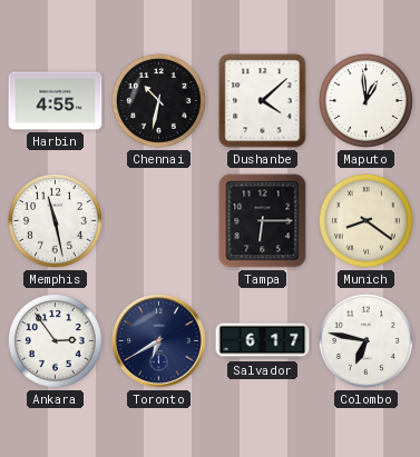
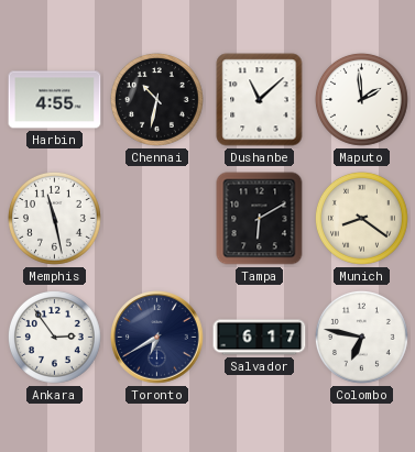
Dushanbe: 4:08 -> 11:08 (260, 100)
Maputo: 12:59 -> 1:59 (361, 99)
Tampa: 6:15 -> 6:10 (260, 219)
